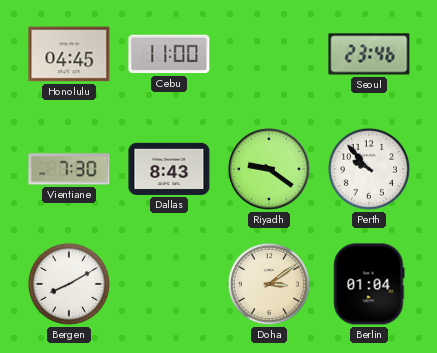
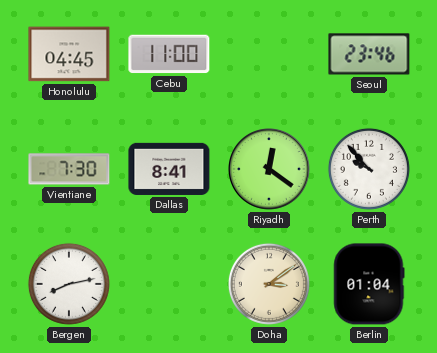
Dallas: 8:43 -> 8:41 (169, 169)
Riyadh: 9:21 -> 12:21 (270, 170)
Bergen: 8:10 -> 8:13 (69, 284)
